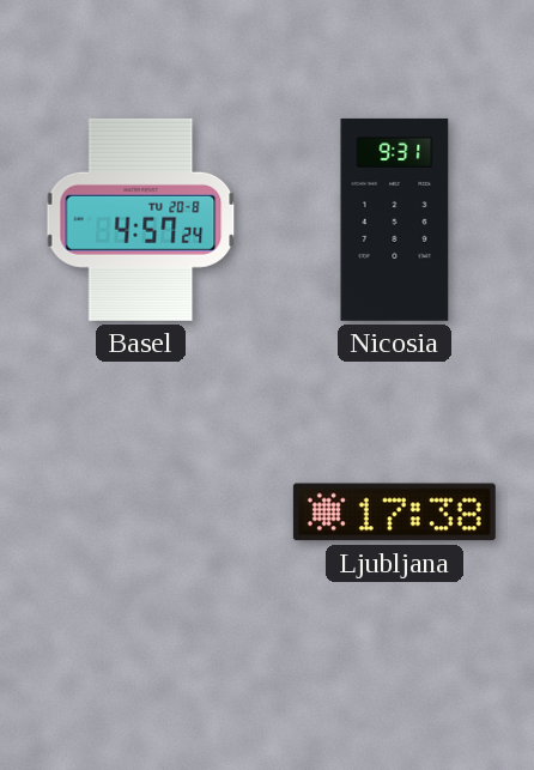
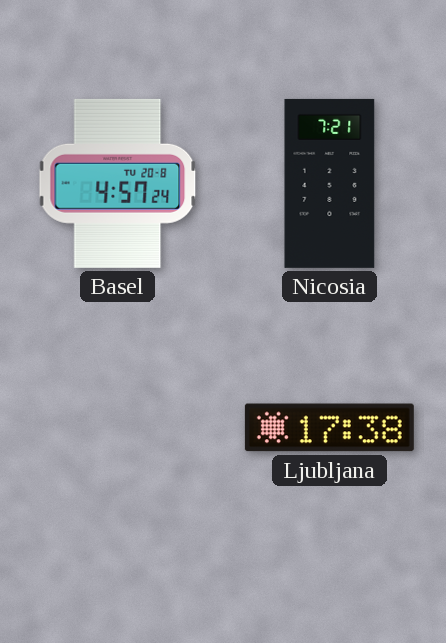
Nicosia: 9:31 -> 7:21 (330, 183)
